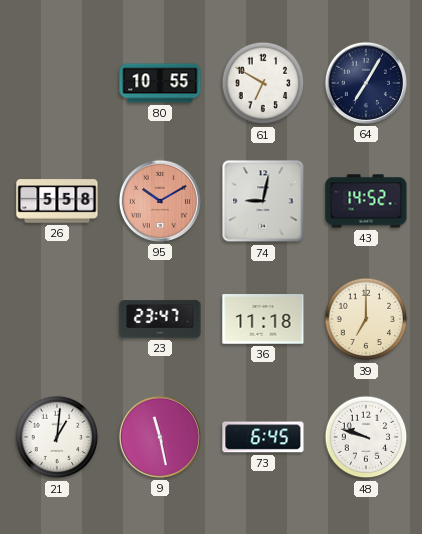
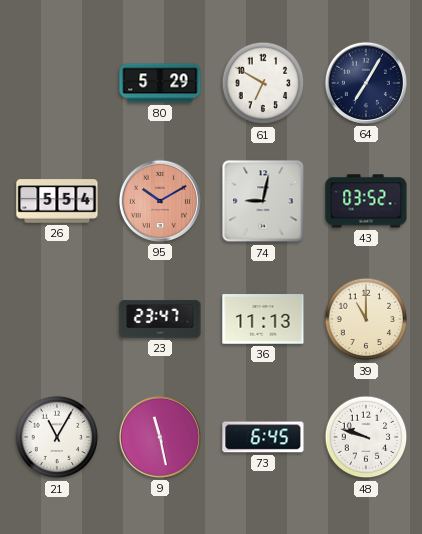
80: 10:55 -> 5:29 (160, 83)
26: 5:58 -> 5:54 (57, 201)
43: 14:52 -> 03:52 (366, 201)
36: 11:18 -> 11:13 (263, 319)
39: 7:00 -> 11:00 (366, 319)
21: 1:01 -> 11:05 (57, 437)
